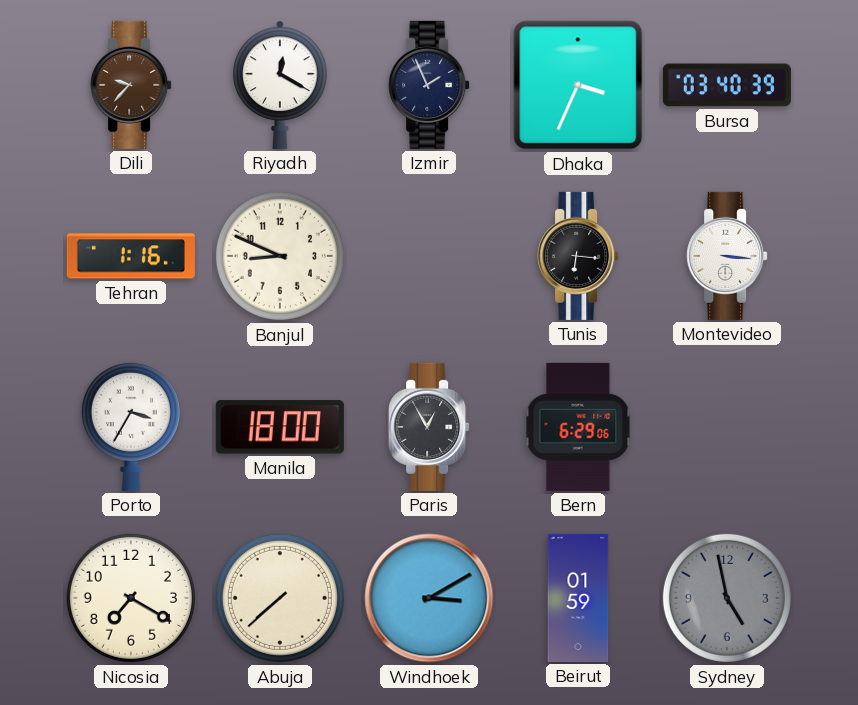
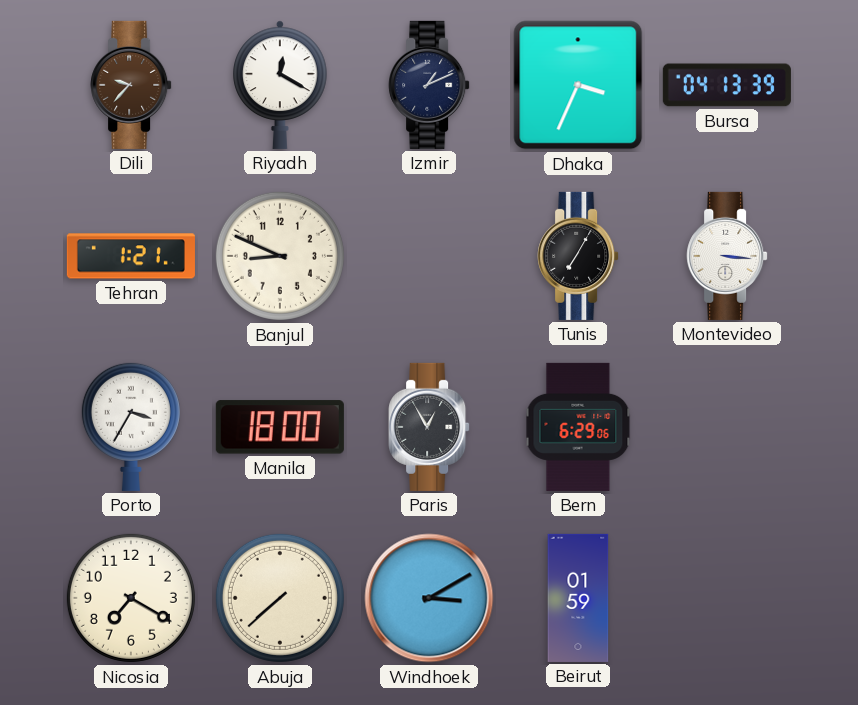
Izmir: 1:56 -> 1:11 (429, 85)
Bursa: 03:40 -> 04:13 (727, 85)
Tehran: 1:16 -> 1:21 (131, 256)
Tunis: 6:16 -> 7:05 (578, 256)
Sydney: 4:58 -> none (727, 598)
